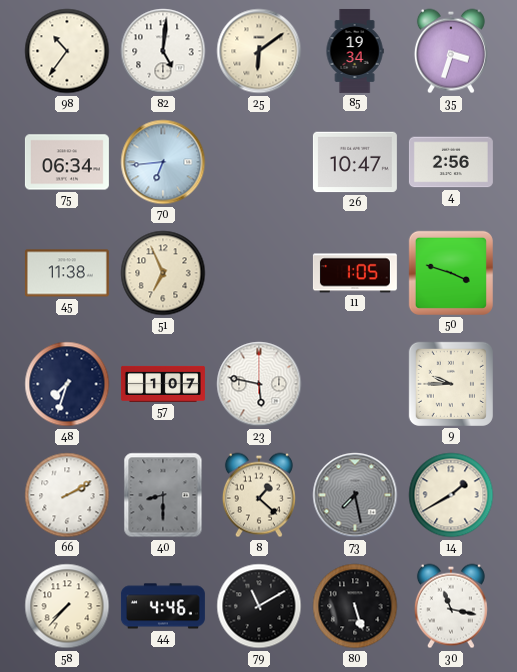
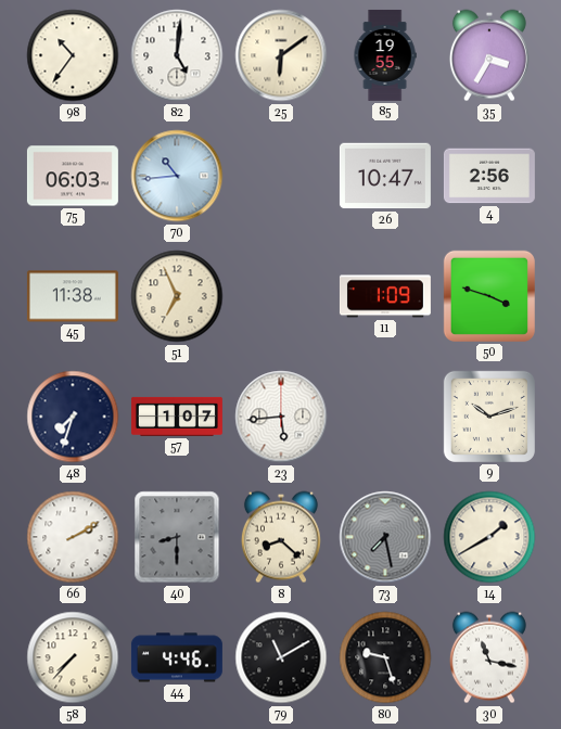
85: 19:34 -> 19:55 (385, 55)
35: 3:33 -> 3:35 (489, 55)
75: 06:34 -> 06:03 (73, 176)
70: 6:44 -> 10:44 (177, 176)
11: 1:05 -> 1:09 (385, 296)
23: 5:47 -> 5:44 (281, 417)
9: 9:45 -> 10:12 (489, 417)
8: 1:22 -> 8:22 (281, 537)
80: 5:27 -> 9:27 (385, 657)
